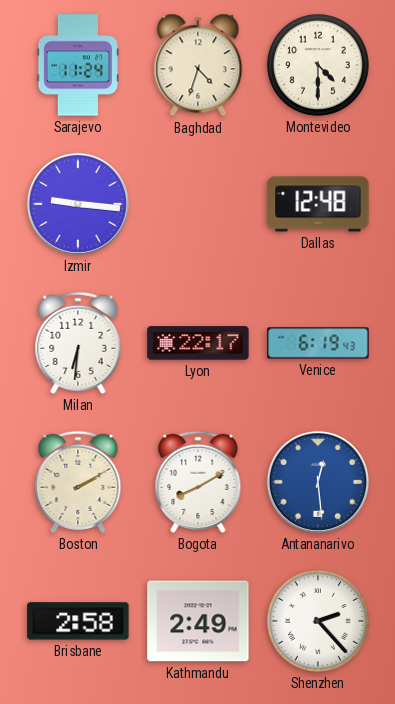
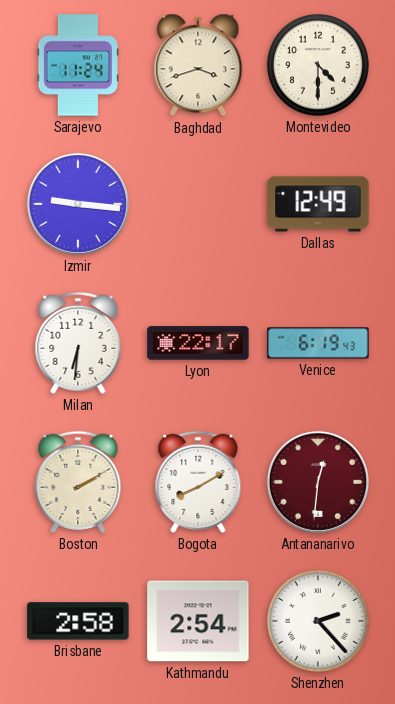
Baghdad: 4:33 -> 3:42 (198, 65)
Dallas: 12:48 -> 12:49 (318, 204)
Antananarivo: 12:29 -> 12:31 (318, 482)
Antananarivo dial: blue -> burgundy (318, 482)
Kathmandu: 2:49 -> 2:54 (198, 621)
